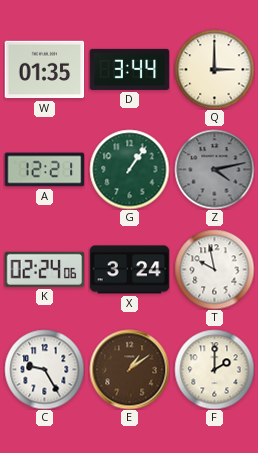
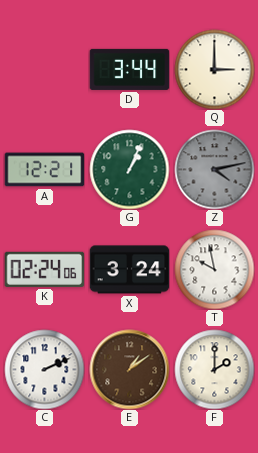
W: 01:35 -> none (44, 70)
G: 1:06 -> 1:04 (129, 169)
C: 9:25 -> 2:11 (44, 369)
